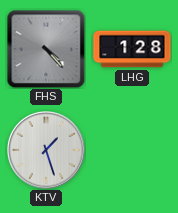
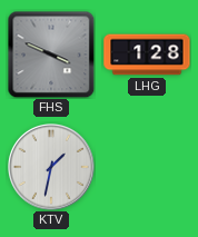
FHS: 4:23 -> 3:49 (51, 55)
KTV: 1:27 -> 1:32 (52, 168)
